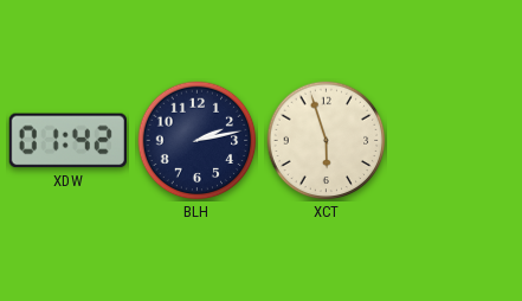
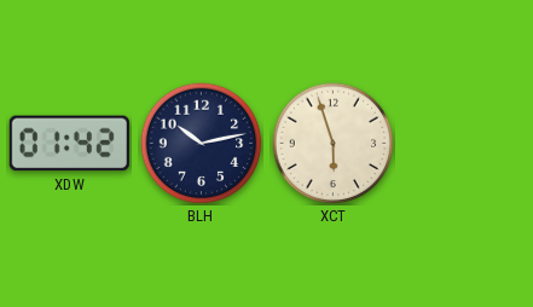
BLH: 2:13 -> 10:13 (202, 144)
